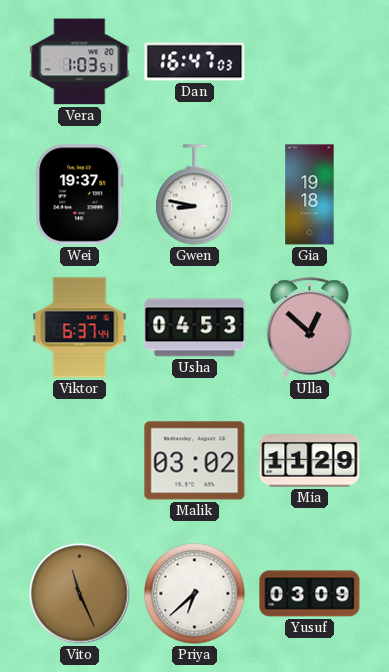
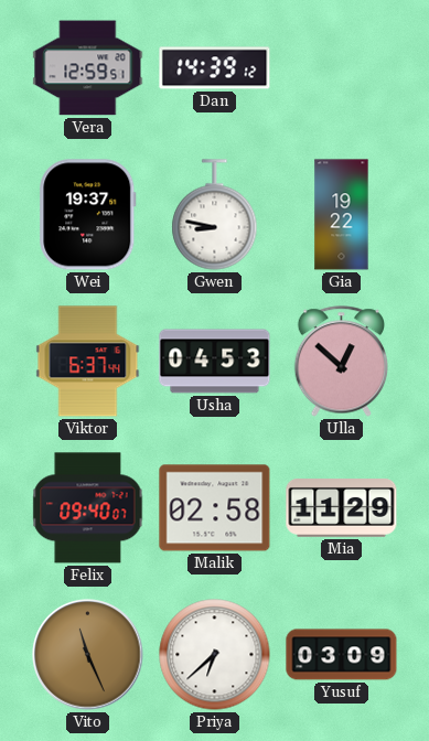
Vera: 1:03 -> 12:59 (88, 68)
Dan: 16:47 -> 14:39 (215, 68)
Gia: 19:18 -> 19:22 (342, 215)
Felix: none -> 09:40 (88, 508)
Malik: 03:02 -> 02:58 (215, 508)
